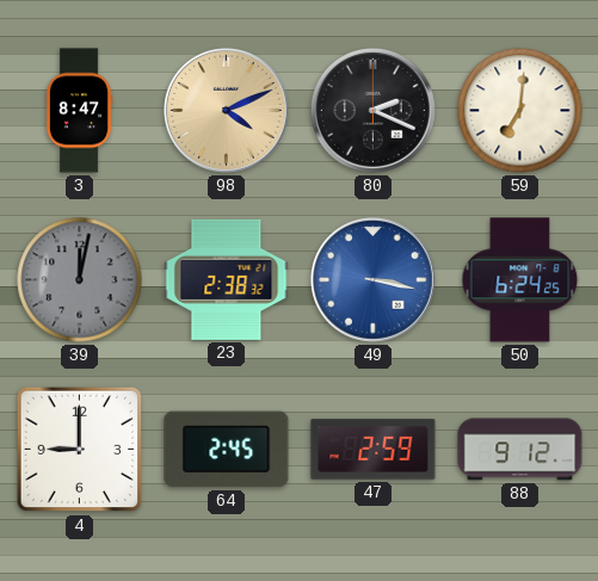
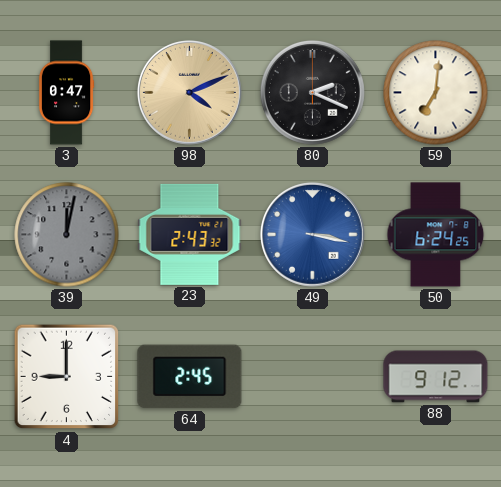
3: 8:47 -> 0:47 (66, 93)
23: 2:38 -> 2:43 (190, 234)
47: 2:59 -> none (374, 450)
